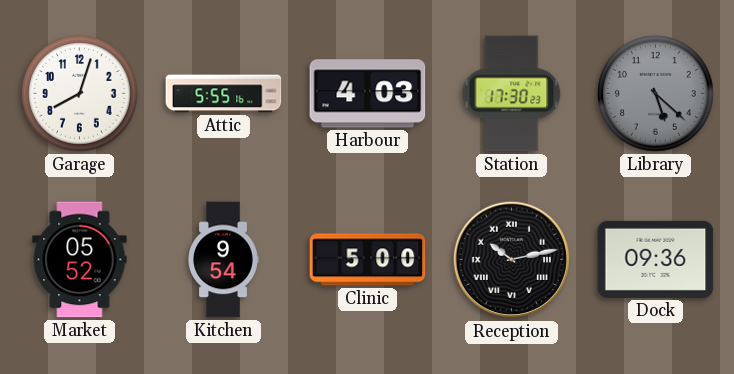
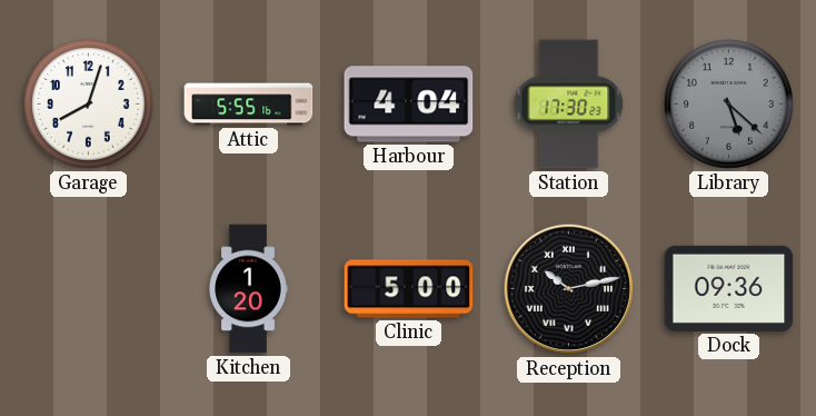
Harbour: 4:03 -> 4:04 (409, 105)
Market: 05:52 -> none (80, 260)
Kitchen: 9:54 -> 1:20 (248, 289)
